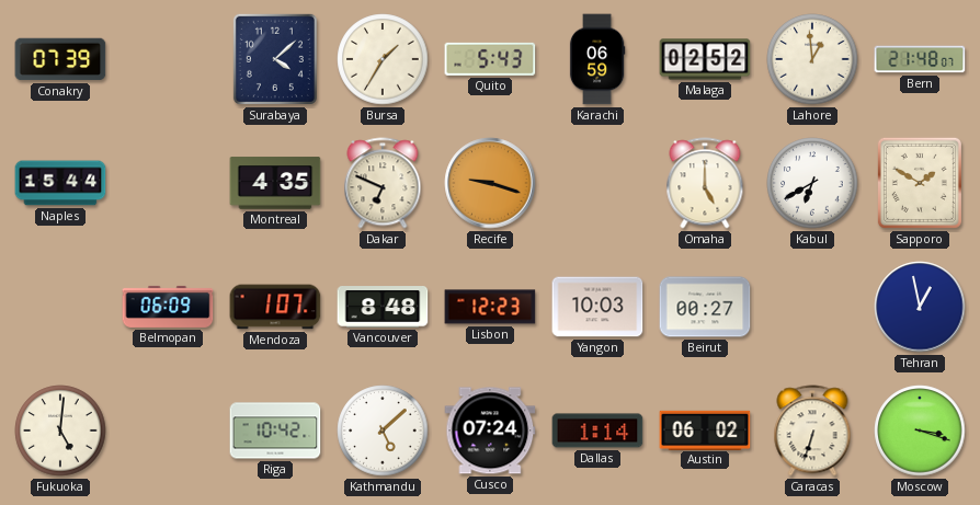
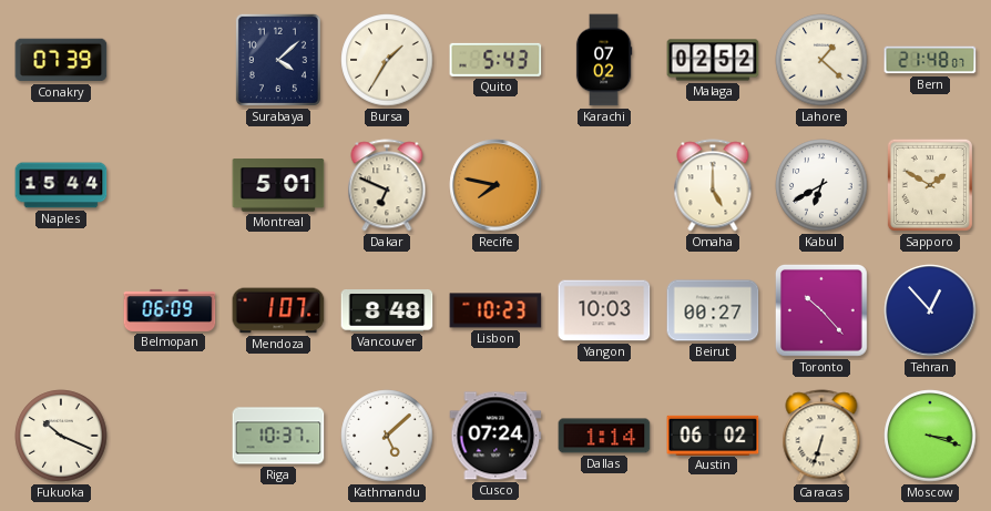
Karachi: 06:59 -> 07:02 (604, 60)
Lahore: 12:59 -> 1:22 (821, 60)
Montreal: 4:35 -> 5:01 (278, 185)
Recife: 9:18 -> 7:47 (496, 185)
Lisbon: 12:23 -> 10:23 (496, 310)
Toronto: none -> 10:23 (821, 310)
Tehran: 12:58 -> 12:53 (930, 310)
Fukuoka: 5:01 -> 10:19 (61, 436)
Riga: 10:42 -> 10:37 (278, 436)
